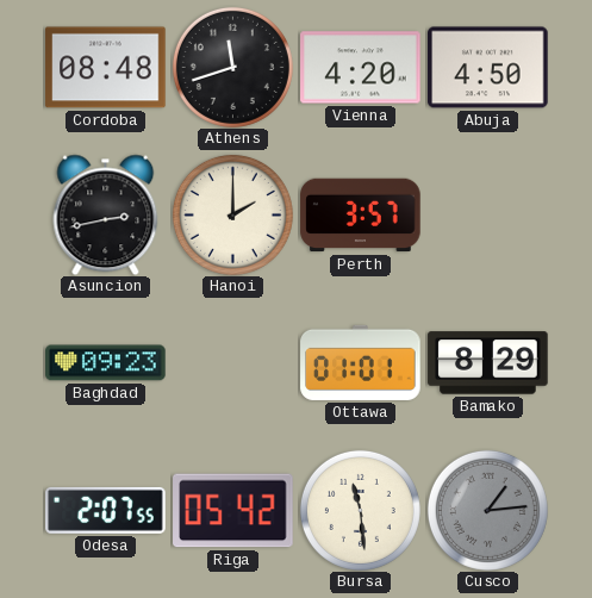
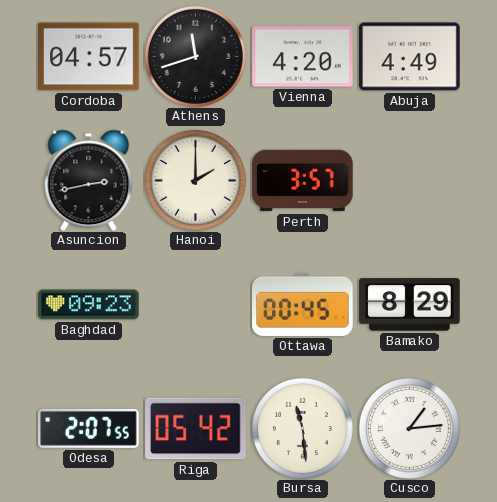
Cordoba: 08:48 -> 04:57 (89, 57)
Abuja: 4:50 -> 4:49 (410, 57)
Ottawa: 01:01 -> 00:45 (303, 304)
Cusco dial: grey -> white (409, 428)
